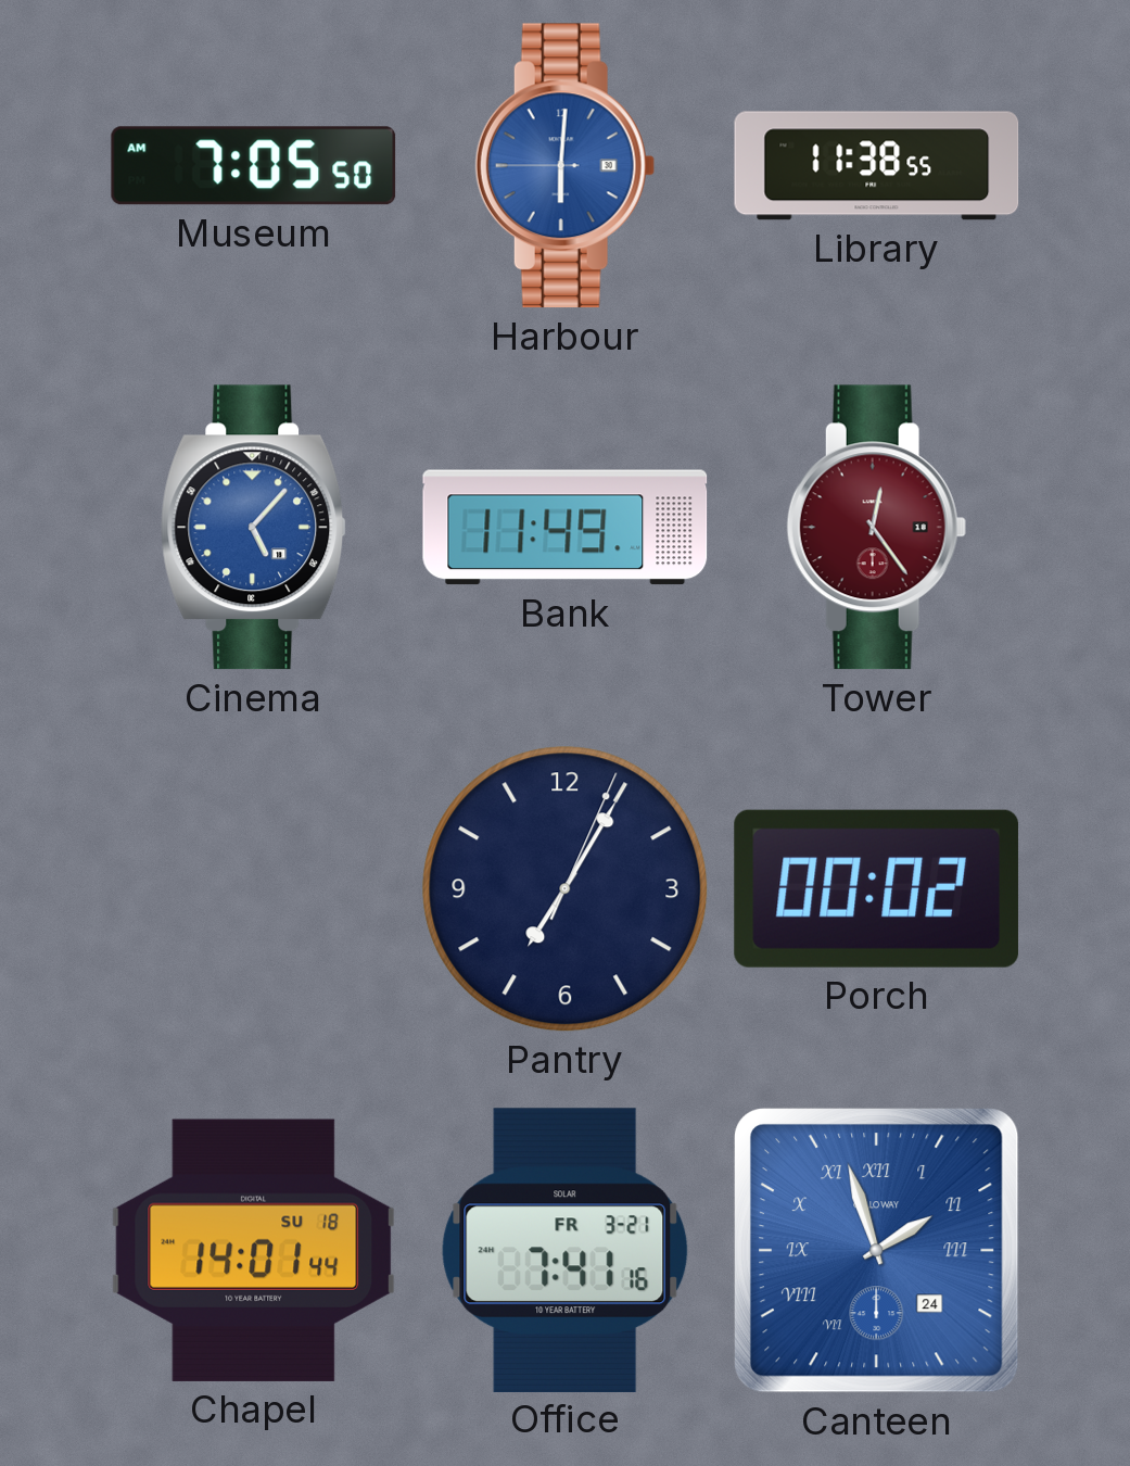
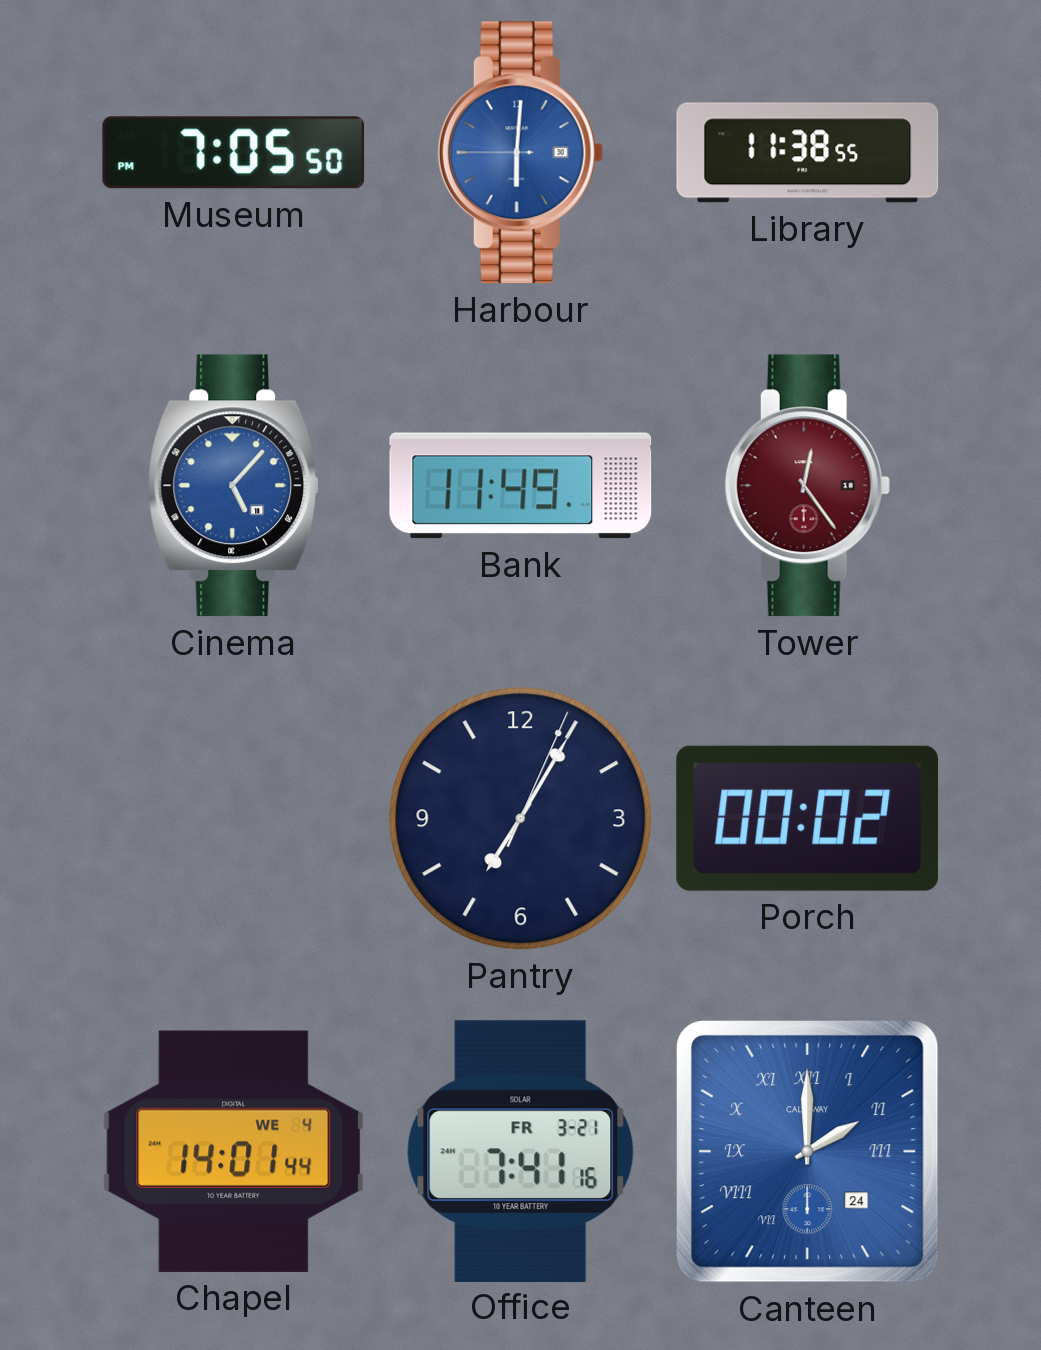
Museum: 7:05:50 AM -> 7:05:50 PM (234, 153)
Chapel date: SU 18 -> WE 4 (234, 1151)
Canteen: 1:57 -> 2:00 (807, 1151)
